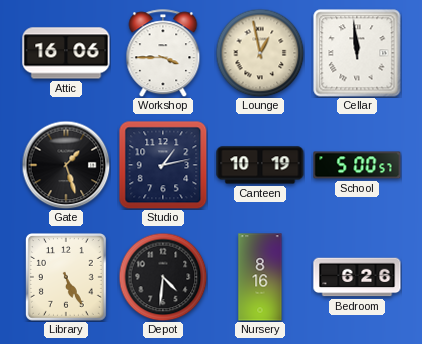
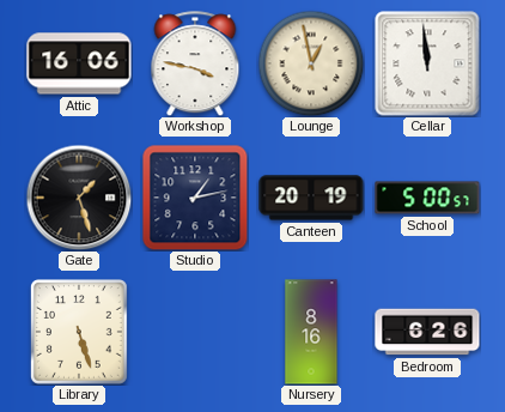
Workshop: 3:45 -> 3:47 (195, 63)
Canteen: 10:19 -> 20:19 (311, 198)
Library: 5:25 -> 5:27 (79, 333)
Depot: 4:31 -> none (163, 277)
